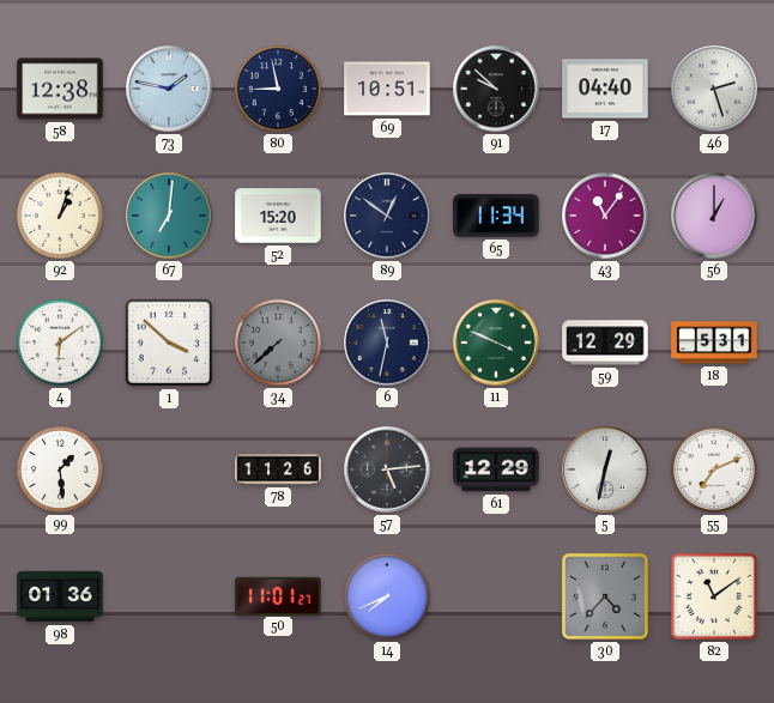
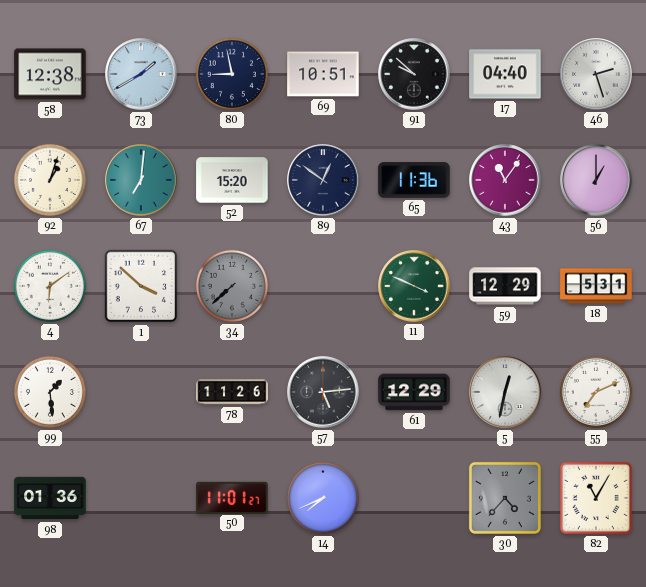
73: 1:47 -> 1:40 (141, 74)
65: 11:34 -> 11:36 (414, 180)
6: 11:32 -> none (387, 343)
82: 11:09 -> 11:05 (596, 498)
